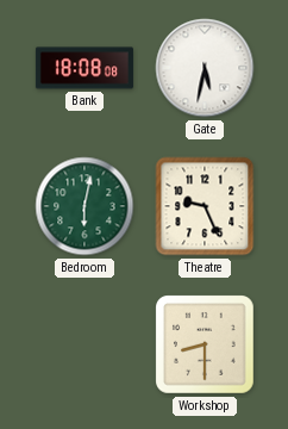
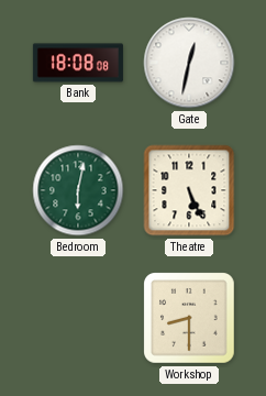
Gate: 5:32 -> 12:32 (189, 63)
Theatre: 9:26 -> 5:26 (189, 190)
